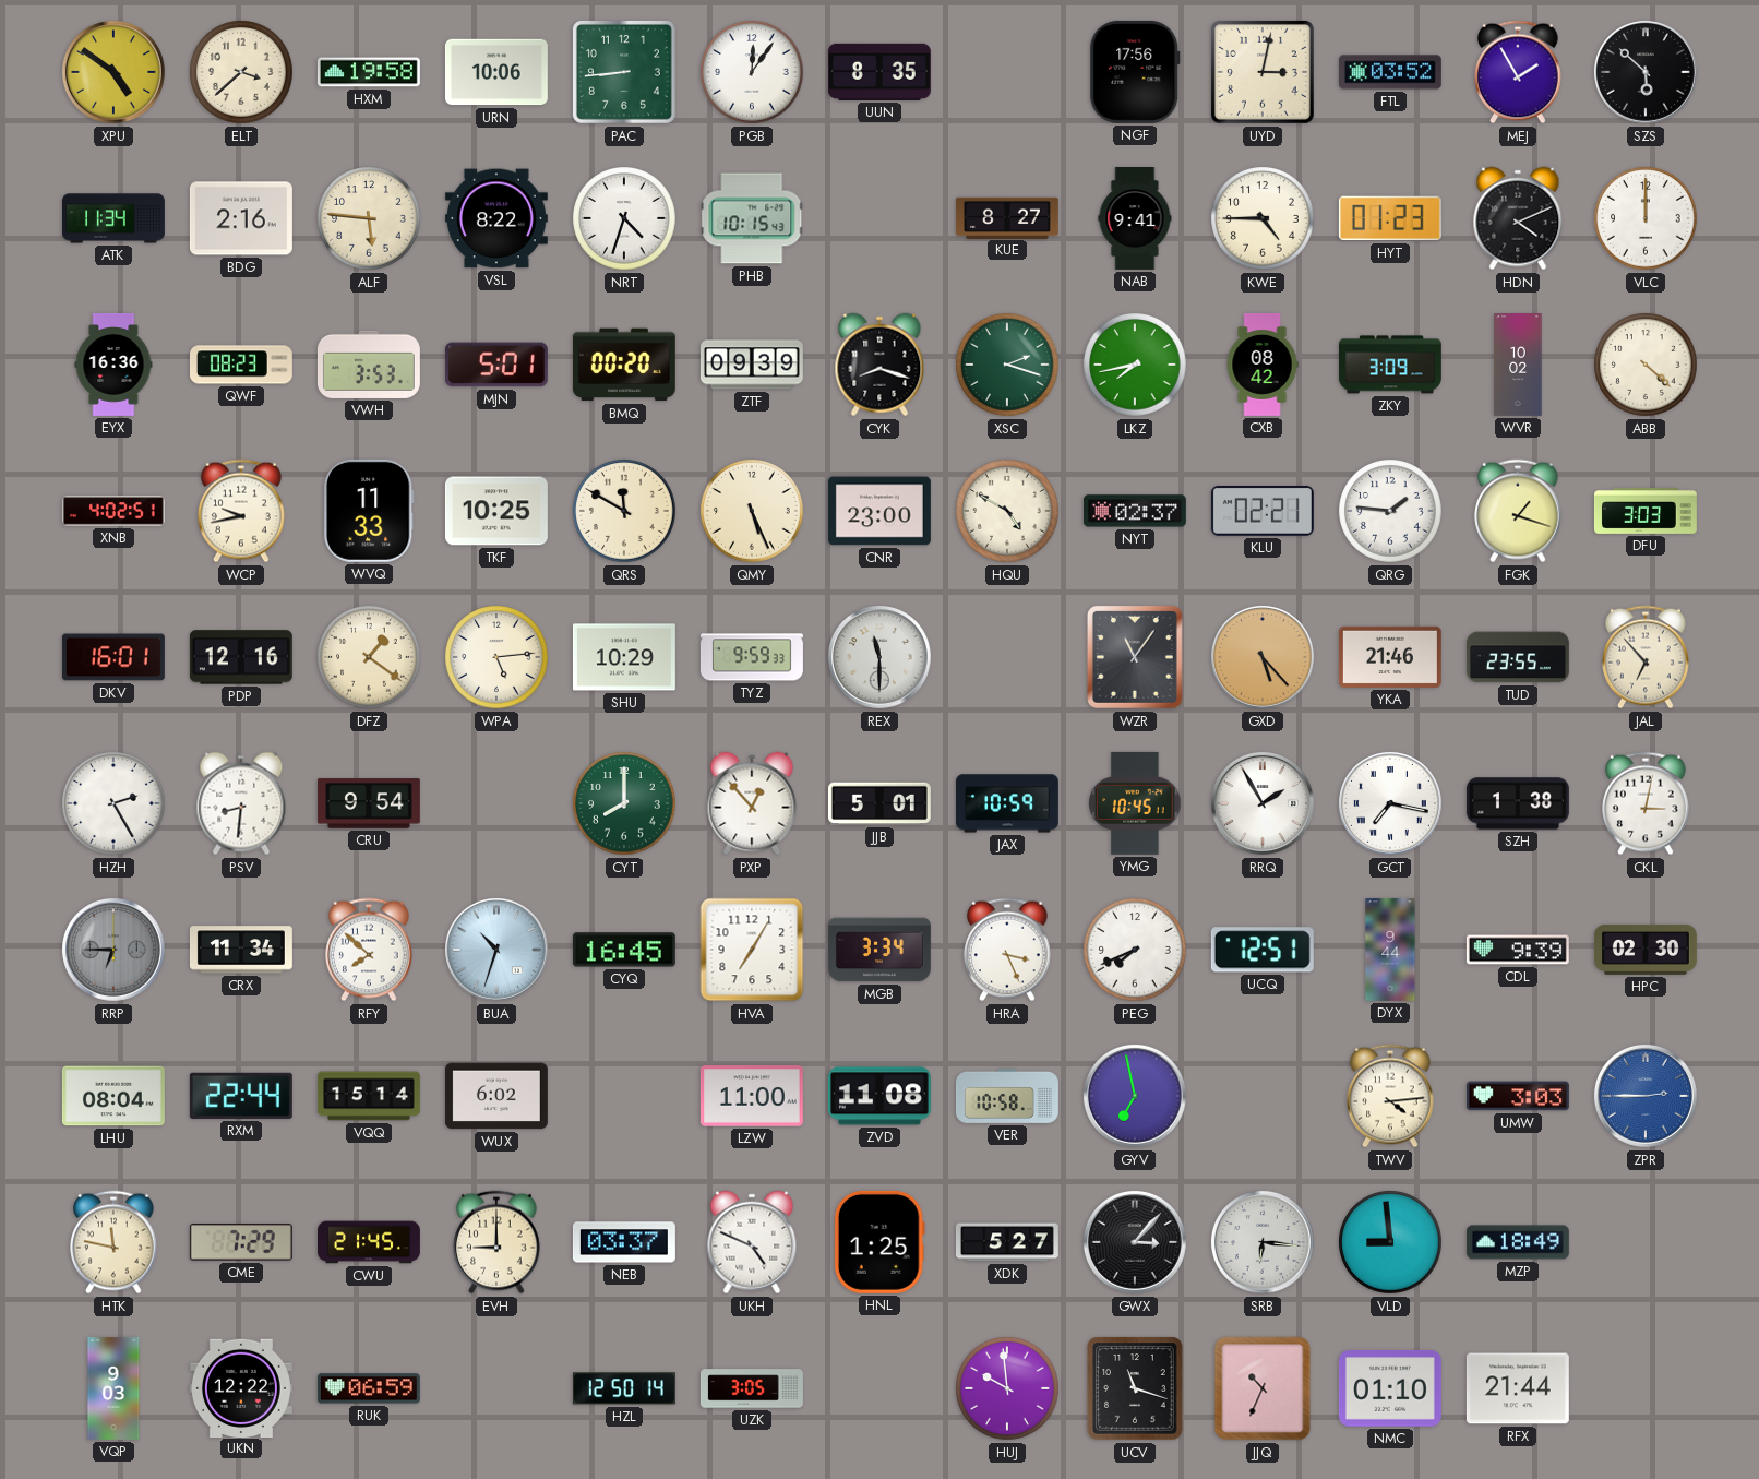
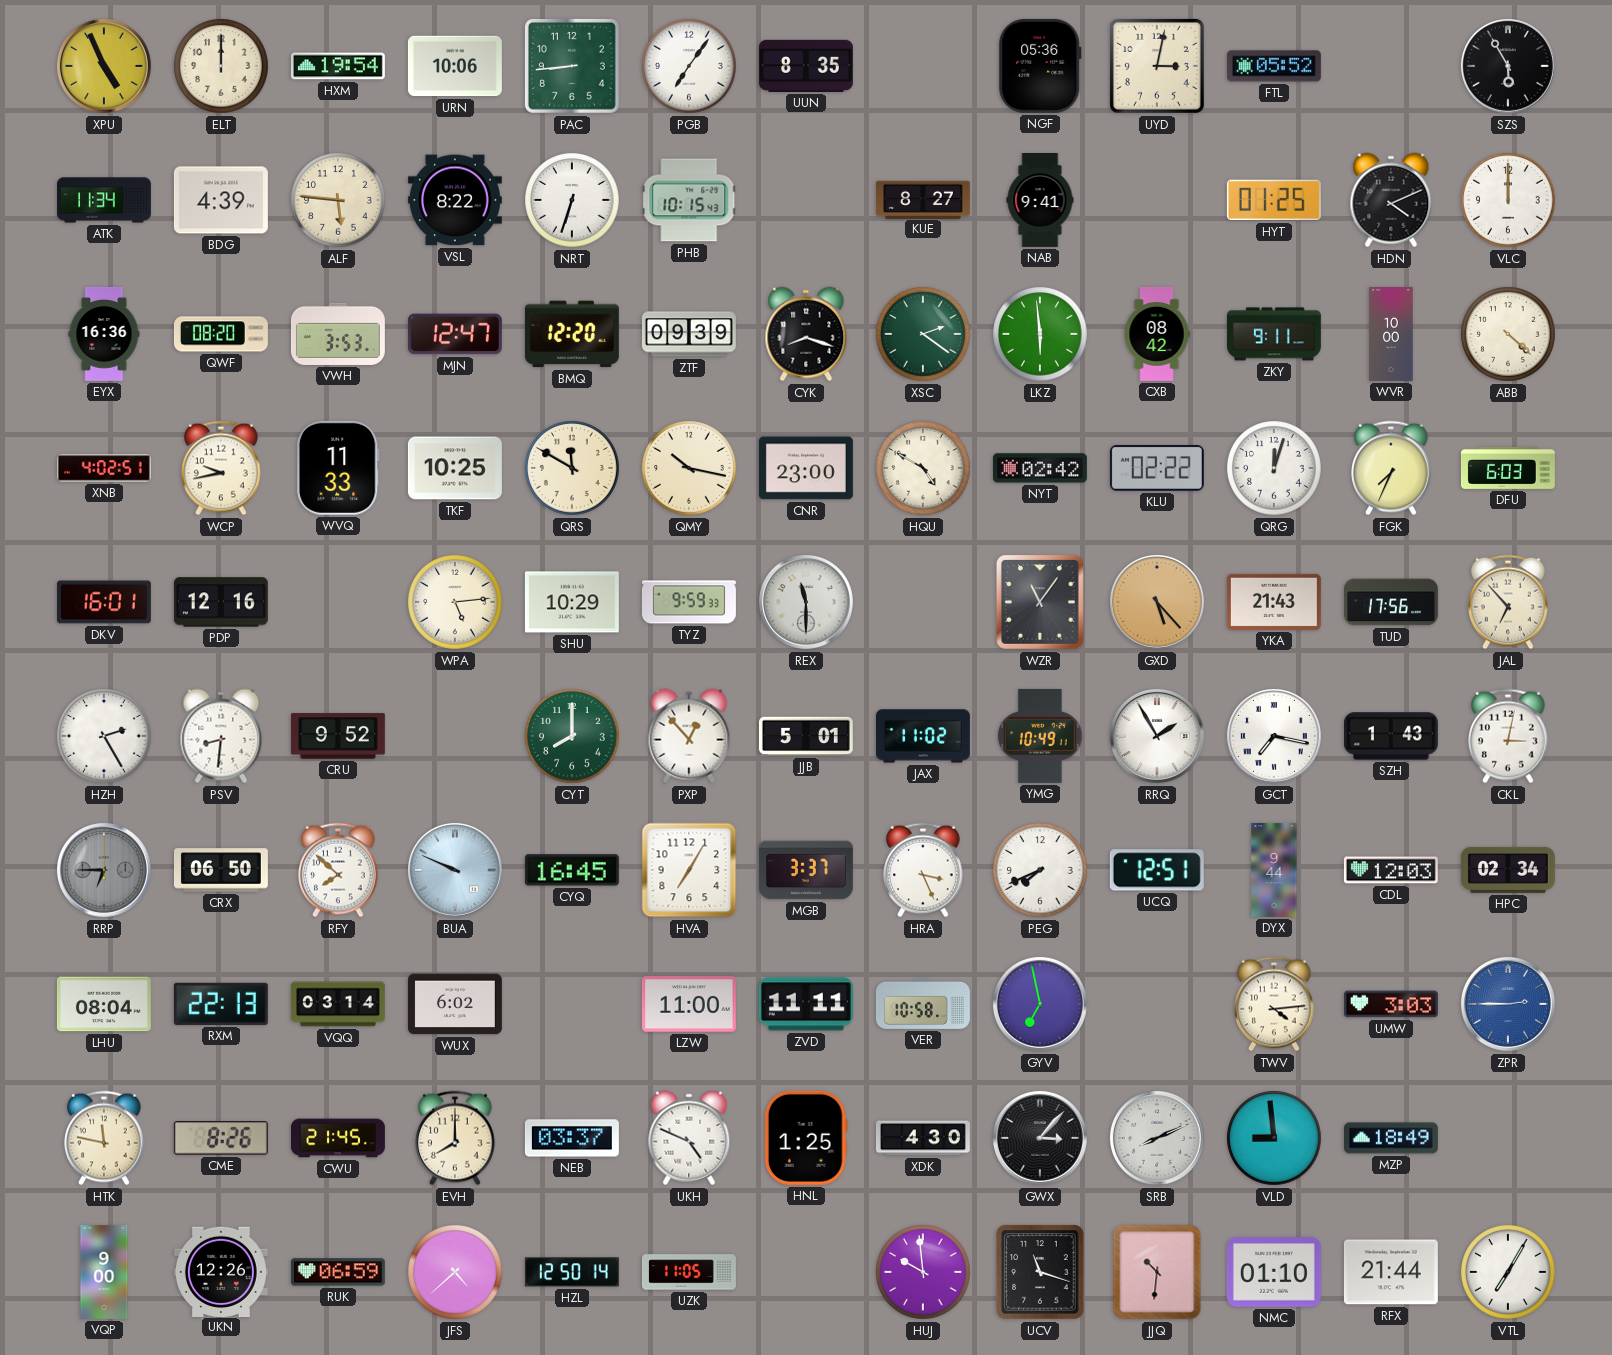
XPU: 4:51 -> 4:56 (104, 66)
ELT: 3:38 -> 12:00 (221, 66)
HXM: 19:58 -> 19:54 (338, 66)
PGB: 12:06 -> 7:06 (689, 66)
NGF: 17:56 -> 05:36 (1040, 66)
FTL: 03:52 -> 05:52 (1274, 66)
MEJ: 1:55 -> none (1518, 72)
SZS: 5:52 -> 5:55 (1508, 66)
BDG: 2:16 -> 4:39 (221, 200)
NRT: 4:33 -> 6:33 (572, 200)
KWE: 4:45 -> none (1263, 218)
HYT: 01:23 -> 01:25 (1274, 200)
QWF: 08:23 -> 08:20 (221, 334)
MJN: 5:01 -> 12:47 (455, 334)
BMQ: 00:20 -> 12:20 (572, 334)
XSC: 2:18 -> 2:21 (923, 334)
LKZ: 7:43 -> 5:59 (1040, 334)
ZKY: 3:09 -> 9:11 (1274, 334)
WVR: 10:02 -> 10:00 (1391, 335)
QMY: 5:26 -> 10:17 (689, 468)
NYT: 02:37 -> 02:42 (1040, 468)
KLU: 02:21 -> 02:22 (1157, 469)
QRG: 1:46 -> 12:03 (1274, 468)
FGK: 1:18 -> 7:34 (1391, 468)
DFU: 3:03 -> 6:03 (1508, 468)
DFZ: 1:21 -> none (369, 657)
YKA: 21:46 -> 21:43 (1274, 602)
TUD: 23:55 -> 17:56 (1391, 602)
CRU: 9:54 -> 9:52 (338, 736)
JAX: 10:59 -> 11:02 (923, 736)
YMG: 10:45 -> 10:49 (1040, 736)
SZH: 1:38 -> 1:43 (1391, 736)
CRX: 11:34 -> 06:50 (221, 870)
BUA: 10:33 -> 9:49 (455, 870)
MGB: 3:34 -> 3:37 (806, 870)
CDL: 9:39 -> 12:03 (1391, 870)
HPC: 02:30 -> 02:34 (1508, 870)
RXM: 22:44 -> 22:13 (221, 1004)
VQQ: 15:14 -> 03:14 (338, 1004)
ZVD: 11:08 -> 11:11 (806, 1004)
CME: 7:29 -> 8:26 (221, 1138)
EVH: 9:00 -> 8:00 (455, 1138)
XDK: 5:27 -> 4:30 (923, 1138)
SRB: 6:16 -> 8:11 (1157, 1138)
VQP: 9:03 -> 9:00 (104, 1272)
UKN: 12:22 -> 12:26 (221, 1271)
JFS: none -> 4:38 (455, 1272)
UZK: 3:05 -> 11:05 (689, 1272)
JJQ: 10:34 -> 10:31 (1157, 1272)
VTL: none -> 7:05 (1508, 1272)
